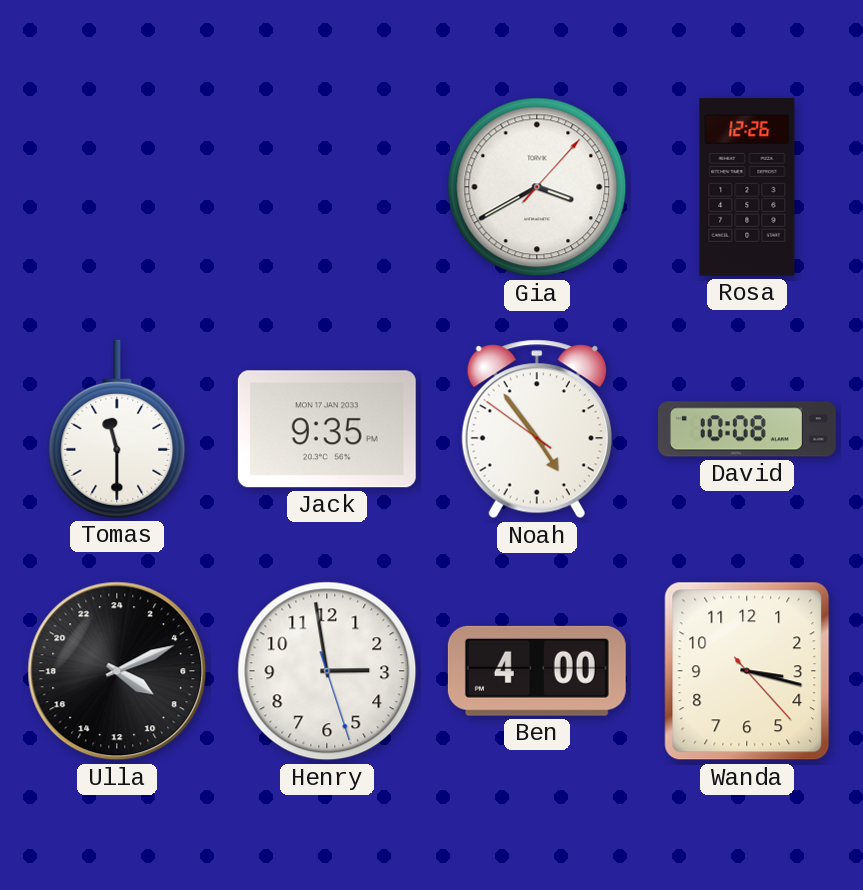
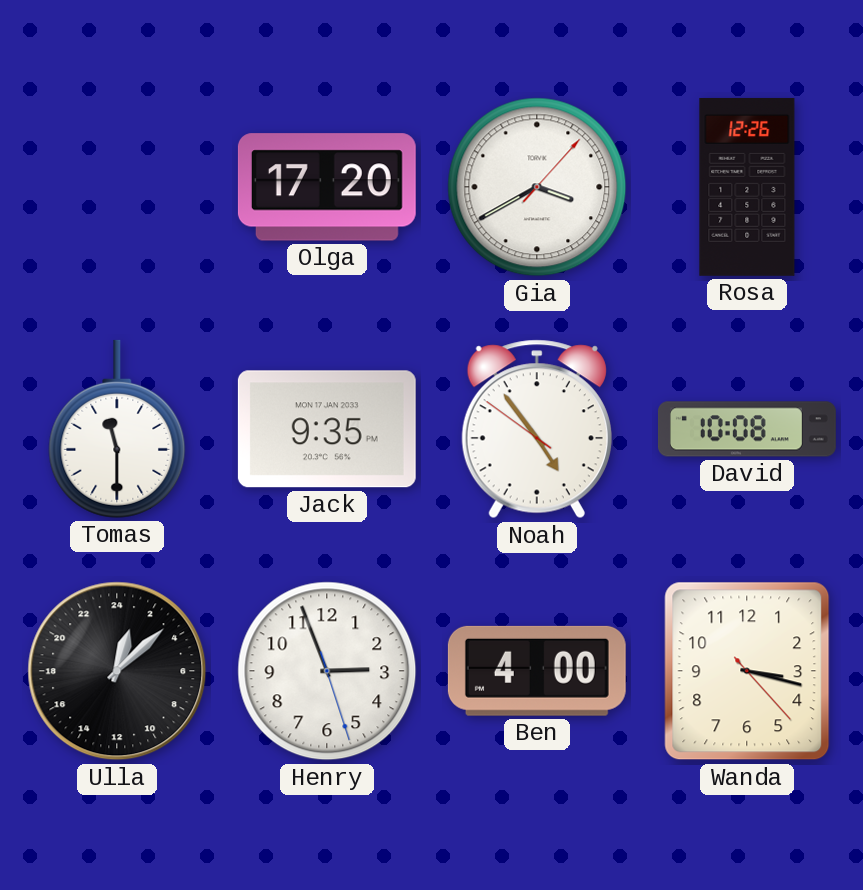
Olga: none -> 17:20 (327, 187)
Ulla: 8:11 -> 1:08 (117, 671)
Henry: 2:58 -> 2:56 (327, 671)
